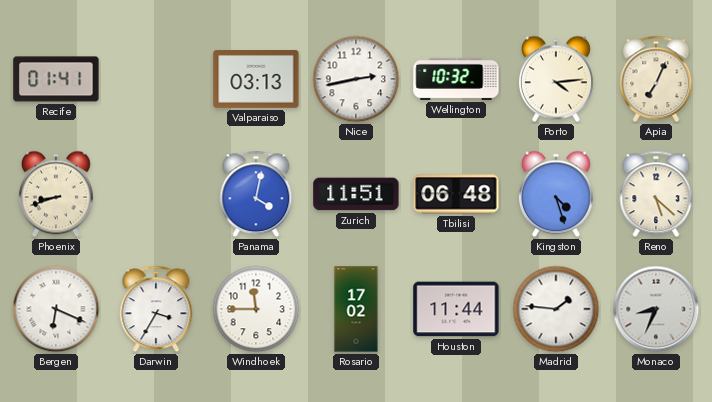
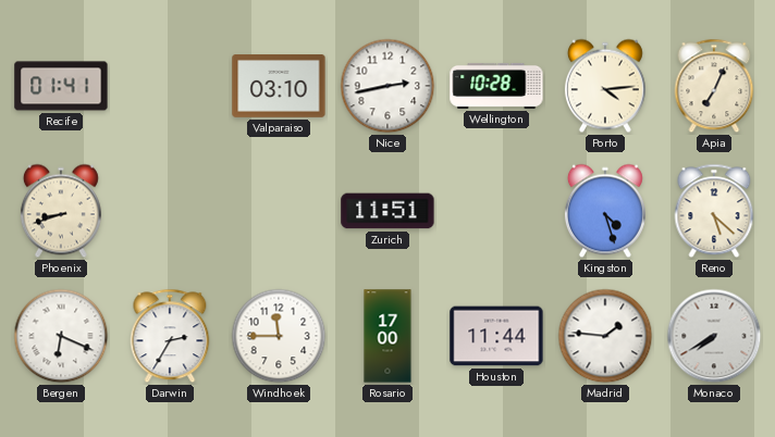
Valparaiso: 03:13 -> 03:10 (279, 87)
Wellington: 10:32 -> 10:28 (496, 86)
Panama: 4:02 -> none (256, 194)
Tbilisi: 06:48 -> none (456, 194)
Darwin: 3:35 -> 2:35 (170, 336)
Rosario: 17:02 -> 17:00 (387, 336)
Monaco: 8:34 -> 7:40 (714, 336)
